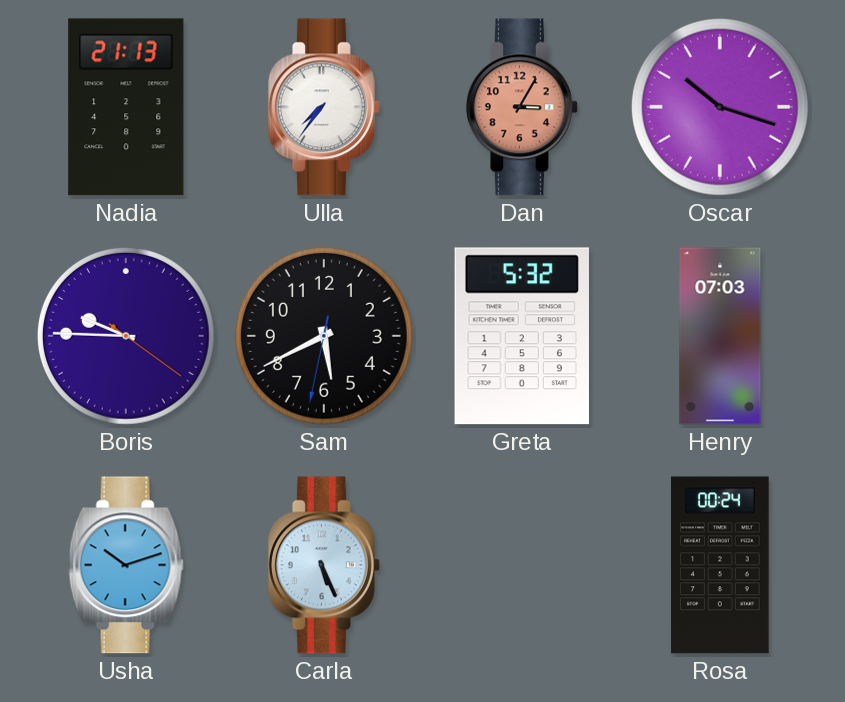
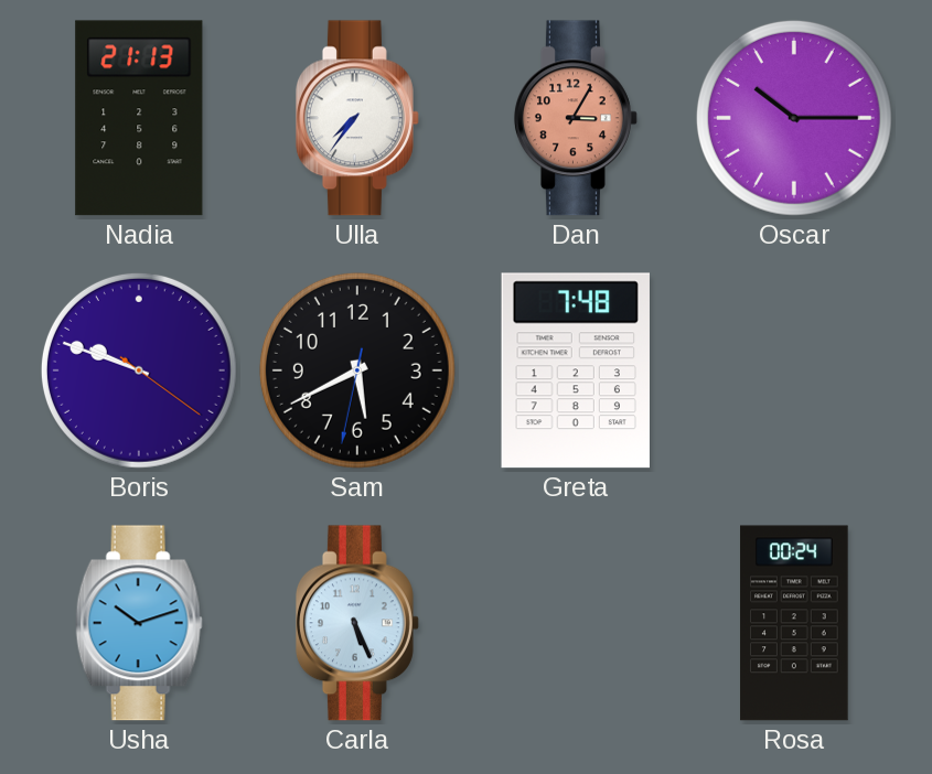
Oscar: 10:18 -> 10:15 (794, 118)
Boris: 9:45 -> 9:48 (139, 370)
Greta: 5:32 -> 7:48 (576, 370)
Henry: 07:03 -> none (720, 336)
